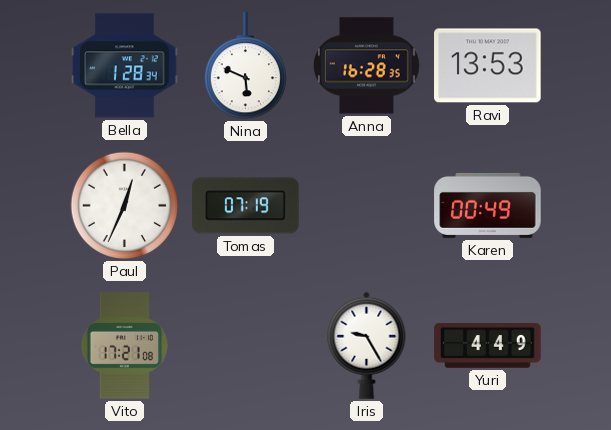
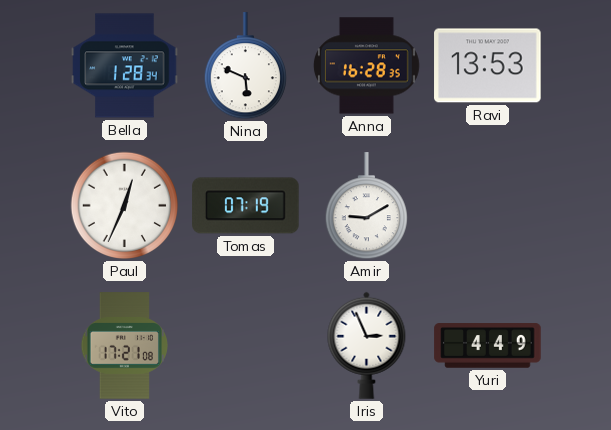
Amir: none -> 9:10 (366, 206)
Karen: 00:49 -> none (488, 205)
Iris: 9:25 -> 2:56 (367, 345)
